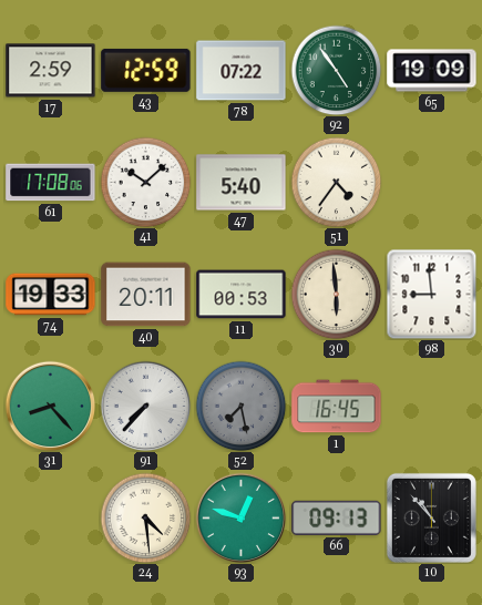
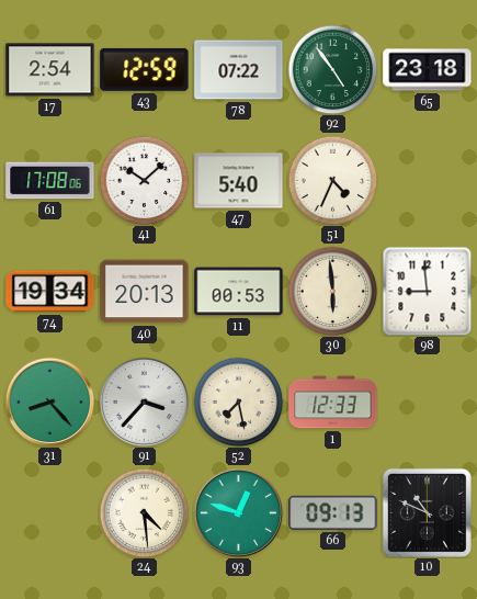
17: 2:59 -> 2:54 (50, 70)
65: 19:09 -> 23:18 (428, 70)
51: 4:36 -> 4:34 (332, 180)
74: 19:33 -> 19:34 (50, 292)
40: 20:11 -> 20:13 (145, 292)
91: 7:37 -> 3:37 (144, 402)
52 dial: grey -> cream (238, 402)
1: 16:45 -> 12:33 (333, 403)
10: 10:53 -> 10:49 (427, 512)
